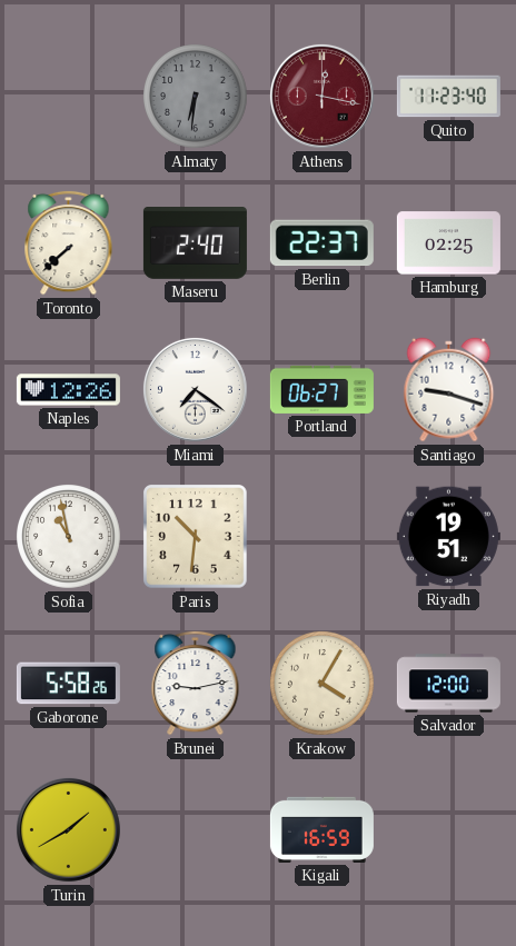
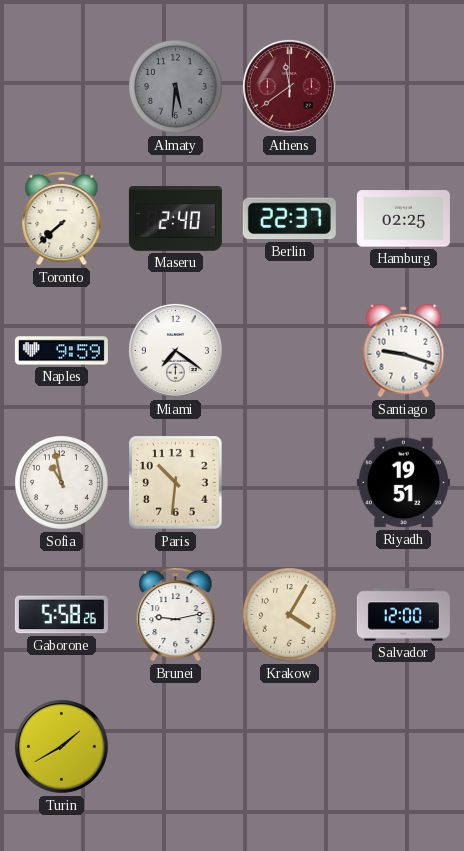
Almaty: 6:31 -> 5:31 (176, 87)
Athens: 12:17 -> 11:39 (289, 86)
Quito: 11:23 -> none (448, 97)
Naples: 12:26 -> 9:59 (61, 351)
Portland: 06:27 -> none (321, 389)
Kigali: 16:59 -> none (321, 829)
